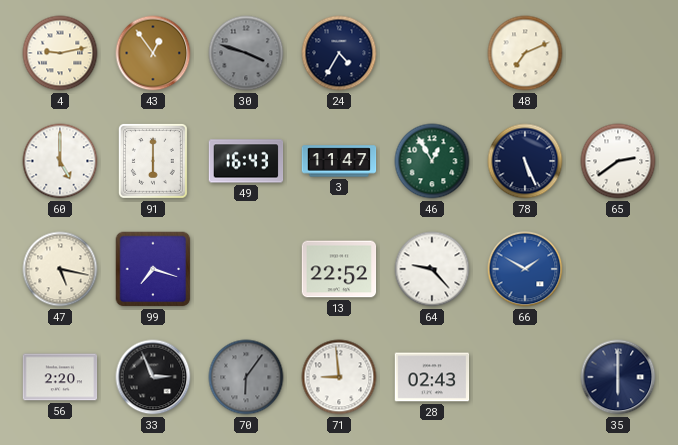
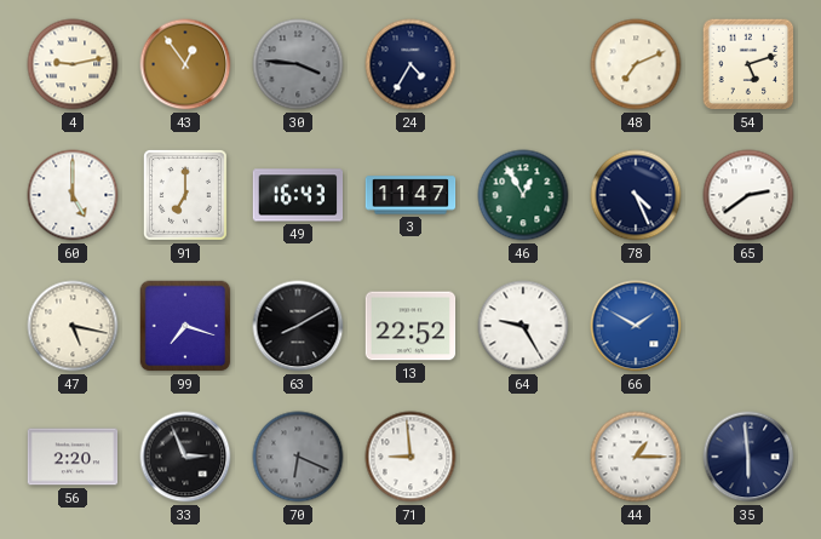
30: 3:48 -> 3:46 (298, 64)
54: none -> 5:12 (748, 64)
91: 6:00 -> 7:00 (185, 195)
78: 5:26 -> 4:26 (636, 195)
63: none -> 8:10 (298, 326)
64: 9:23 -> 9:25 (523, 326)
70: 6:06 -> 6:19 (298, 457)
28: 02:43 -> none (432, 377)
44: none -> 1:15 (636, 457)
35: 6:00 -> 5:59 (748, 457)
